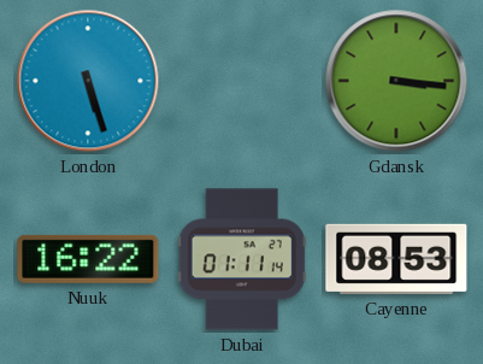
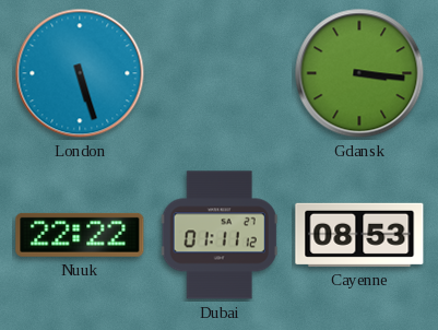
Nuuk: 16:22 -> 22:22 (80, 235)
Dubai: 01:11:14 -> 01:11:12 (220, 235)
